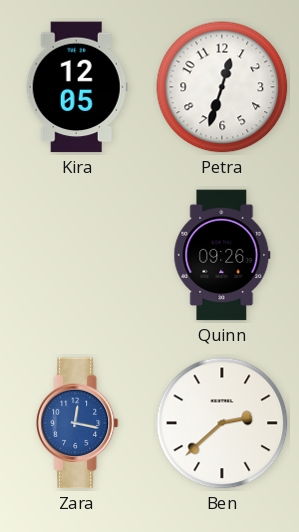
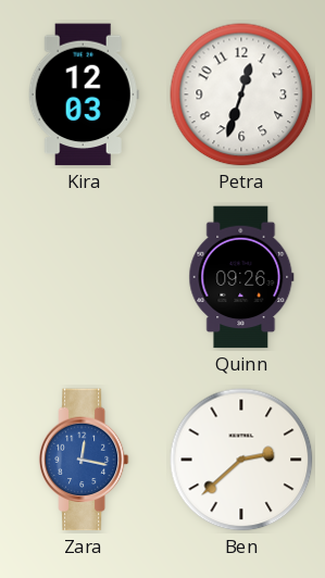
Kira: 12:05 -> 12:03 (84, 95)
